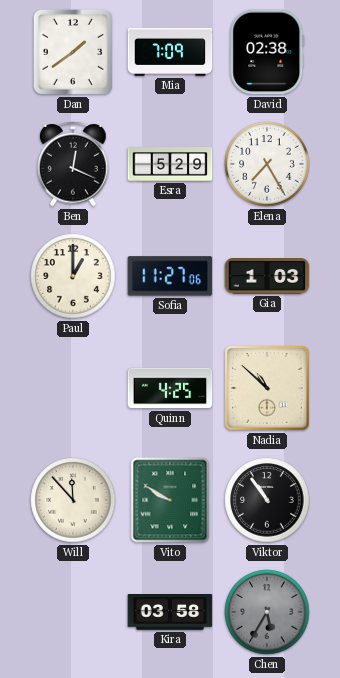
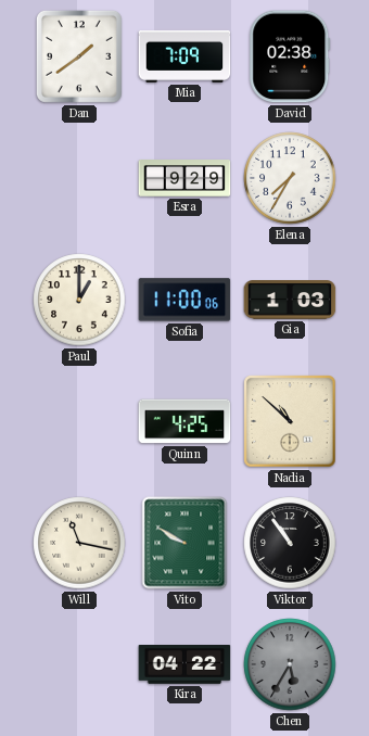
Ben: 12:19 -> none (73, 164)
Esra: 5:29 -> 9:29 (184, 179)
Elena: 7:25 -> 7:35 (290, 178)
Sofia: 11:27 -> 11:00 (184, 300)
Will: 11:53 -> 11:17 (79, 543)
Kira: 03:58 -> 04:22 (184, 664)
